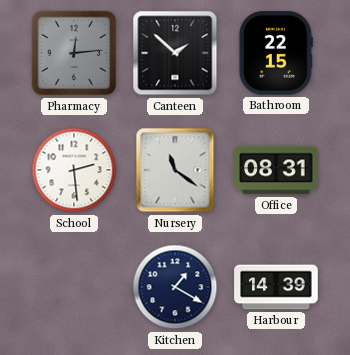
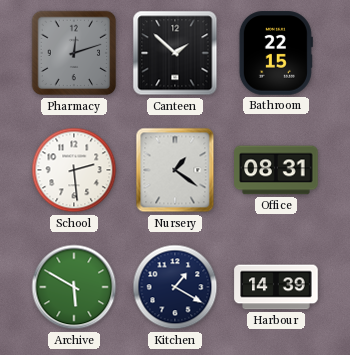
Pharmacy: 12:14 -> 12:12 (74, 53)
Nursery: 11:21 -> 1:21 (175, 170)
Archive: none -> 5:50 (74, 287)
